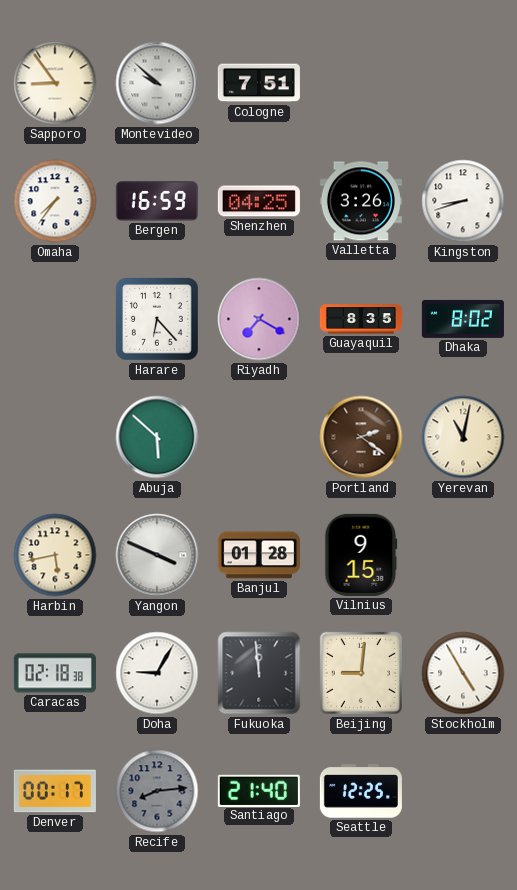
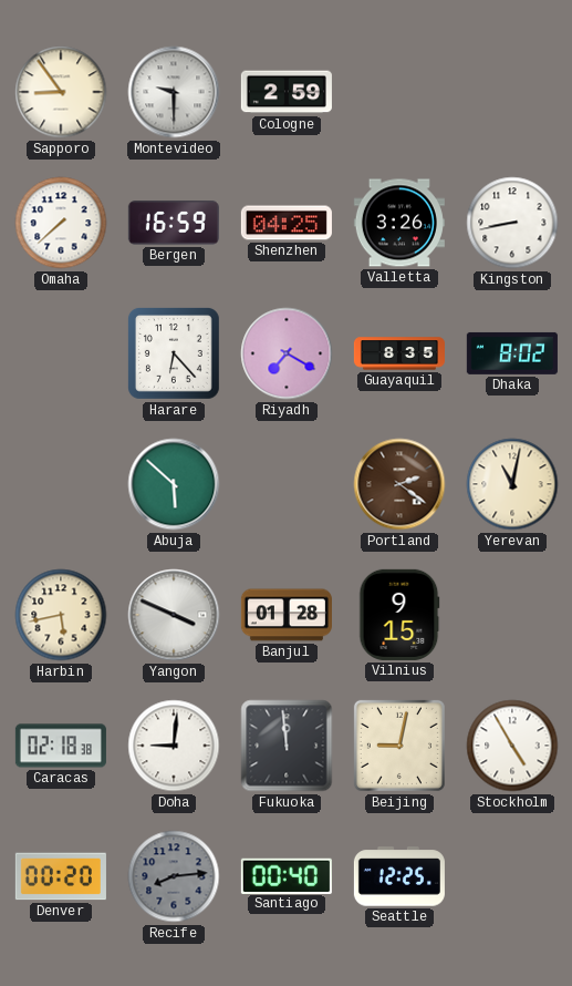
Montevideo: 9:52 -> 9:30 (174, 92)
Cologne: 7:51 -> 2:59 (287, 92)
Omaha: 7:36 -> 7:38 (61, 223)
Kingston: 8:42 -> 8:43 (512, 223)
Doha: 9:05 -> 9:01 (174, 746)
Beijing: 9:01 -> 9:02 (399, 746)
Denver: 00:17 -> 00:20 (61, 876)
Santiago: 21:40 -> 00:40 (287, 875)
